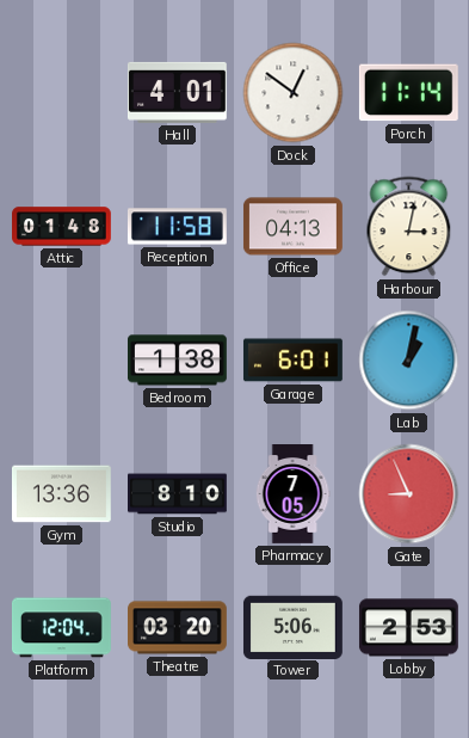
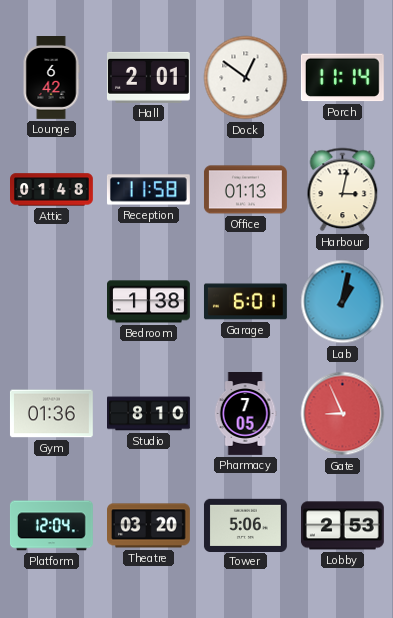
Lounge: none -> 6:42 (51, 78)
Hall: 4:01 -> 2:01 (148, 77)
Office: 04:13 -> 01:13 (245, 190)
Gym: 13:36 -> 01:36 (51, 414)
